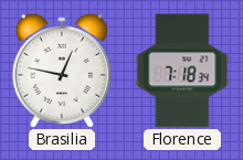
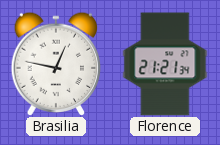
Florence: 7:18 -> 21:21 (165, 64)
